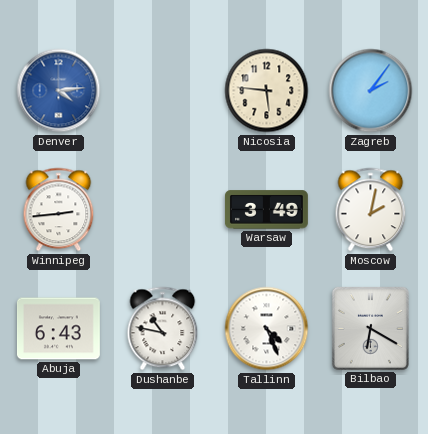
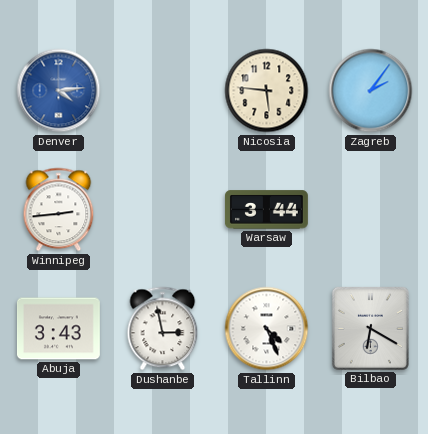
Warsaw: 3:49 -> 3:44 (266, 210)
Moscow: 2:02 -> none (371, 210)
Abuja: 6:43 -> 3:43 (58, 329)
Dushanbe: 10:47 -> 2:58 (163, 329)
